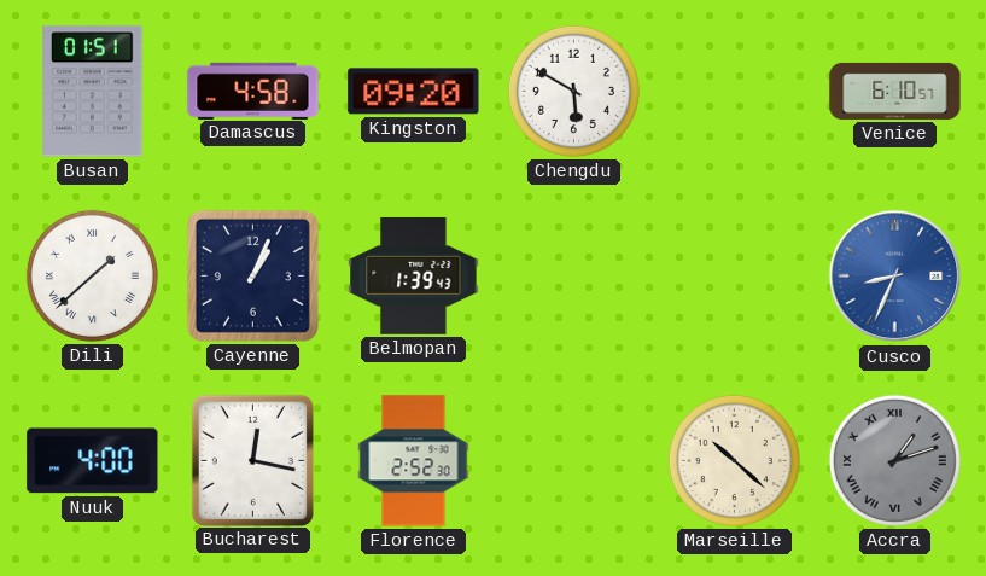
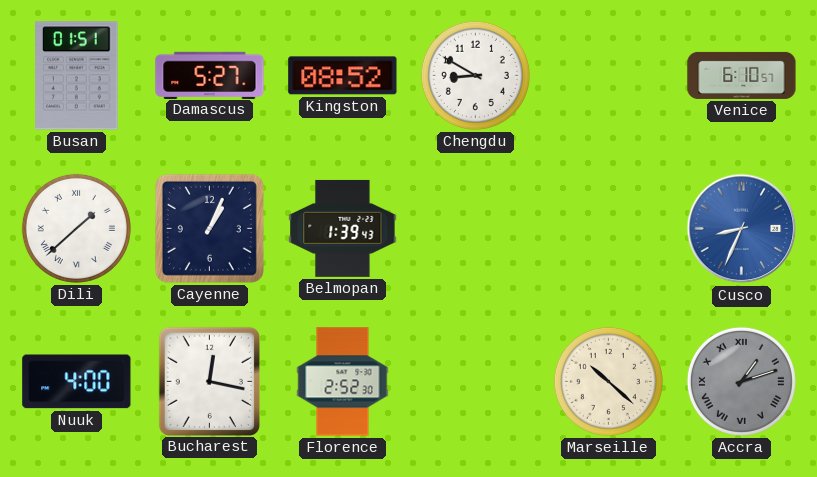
Damascus: 4:58 -> 5:27 (210, 75)
Kingston: 09:20 -> 08:52 (343, 76)
Chengdu: 5:50 -> 8:50 (475, 75)
